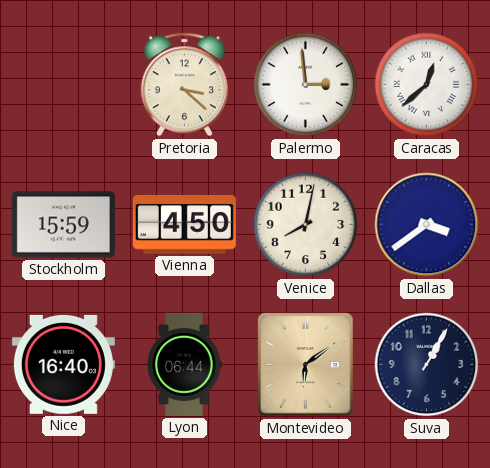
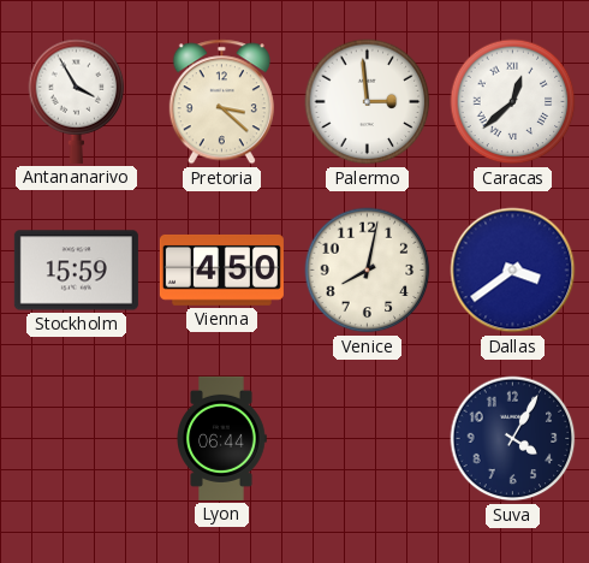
Antananarivo: none -> 3:55 (77, 101)
Nice: 16:40 -> none (63, 364)
Montevideo: 6:09 -> none (306, 365)
Suva: 1:05 -> 4:05 (513, 439)
